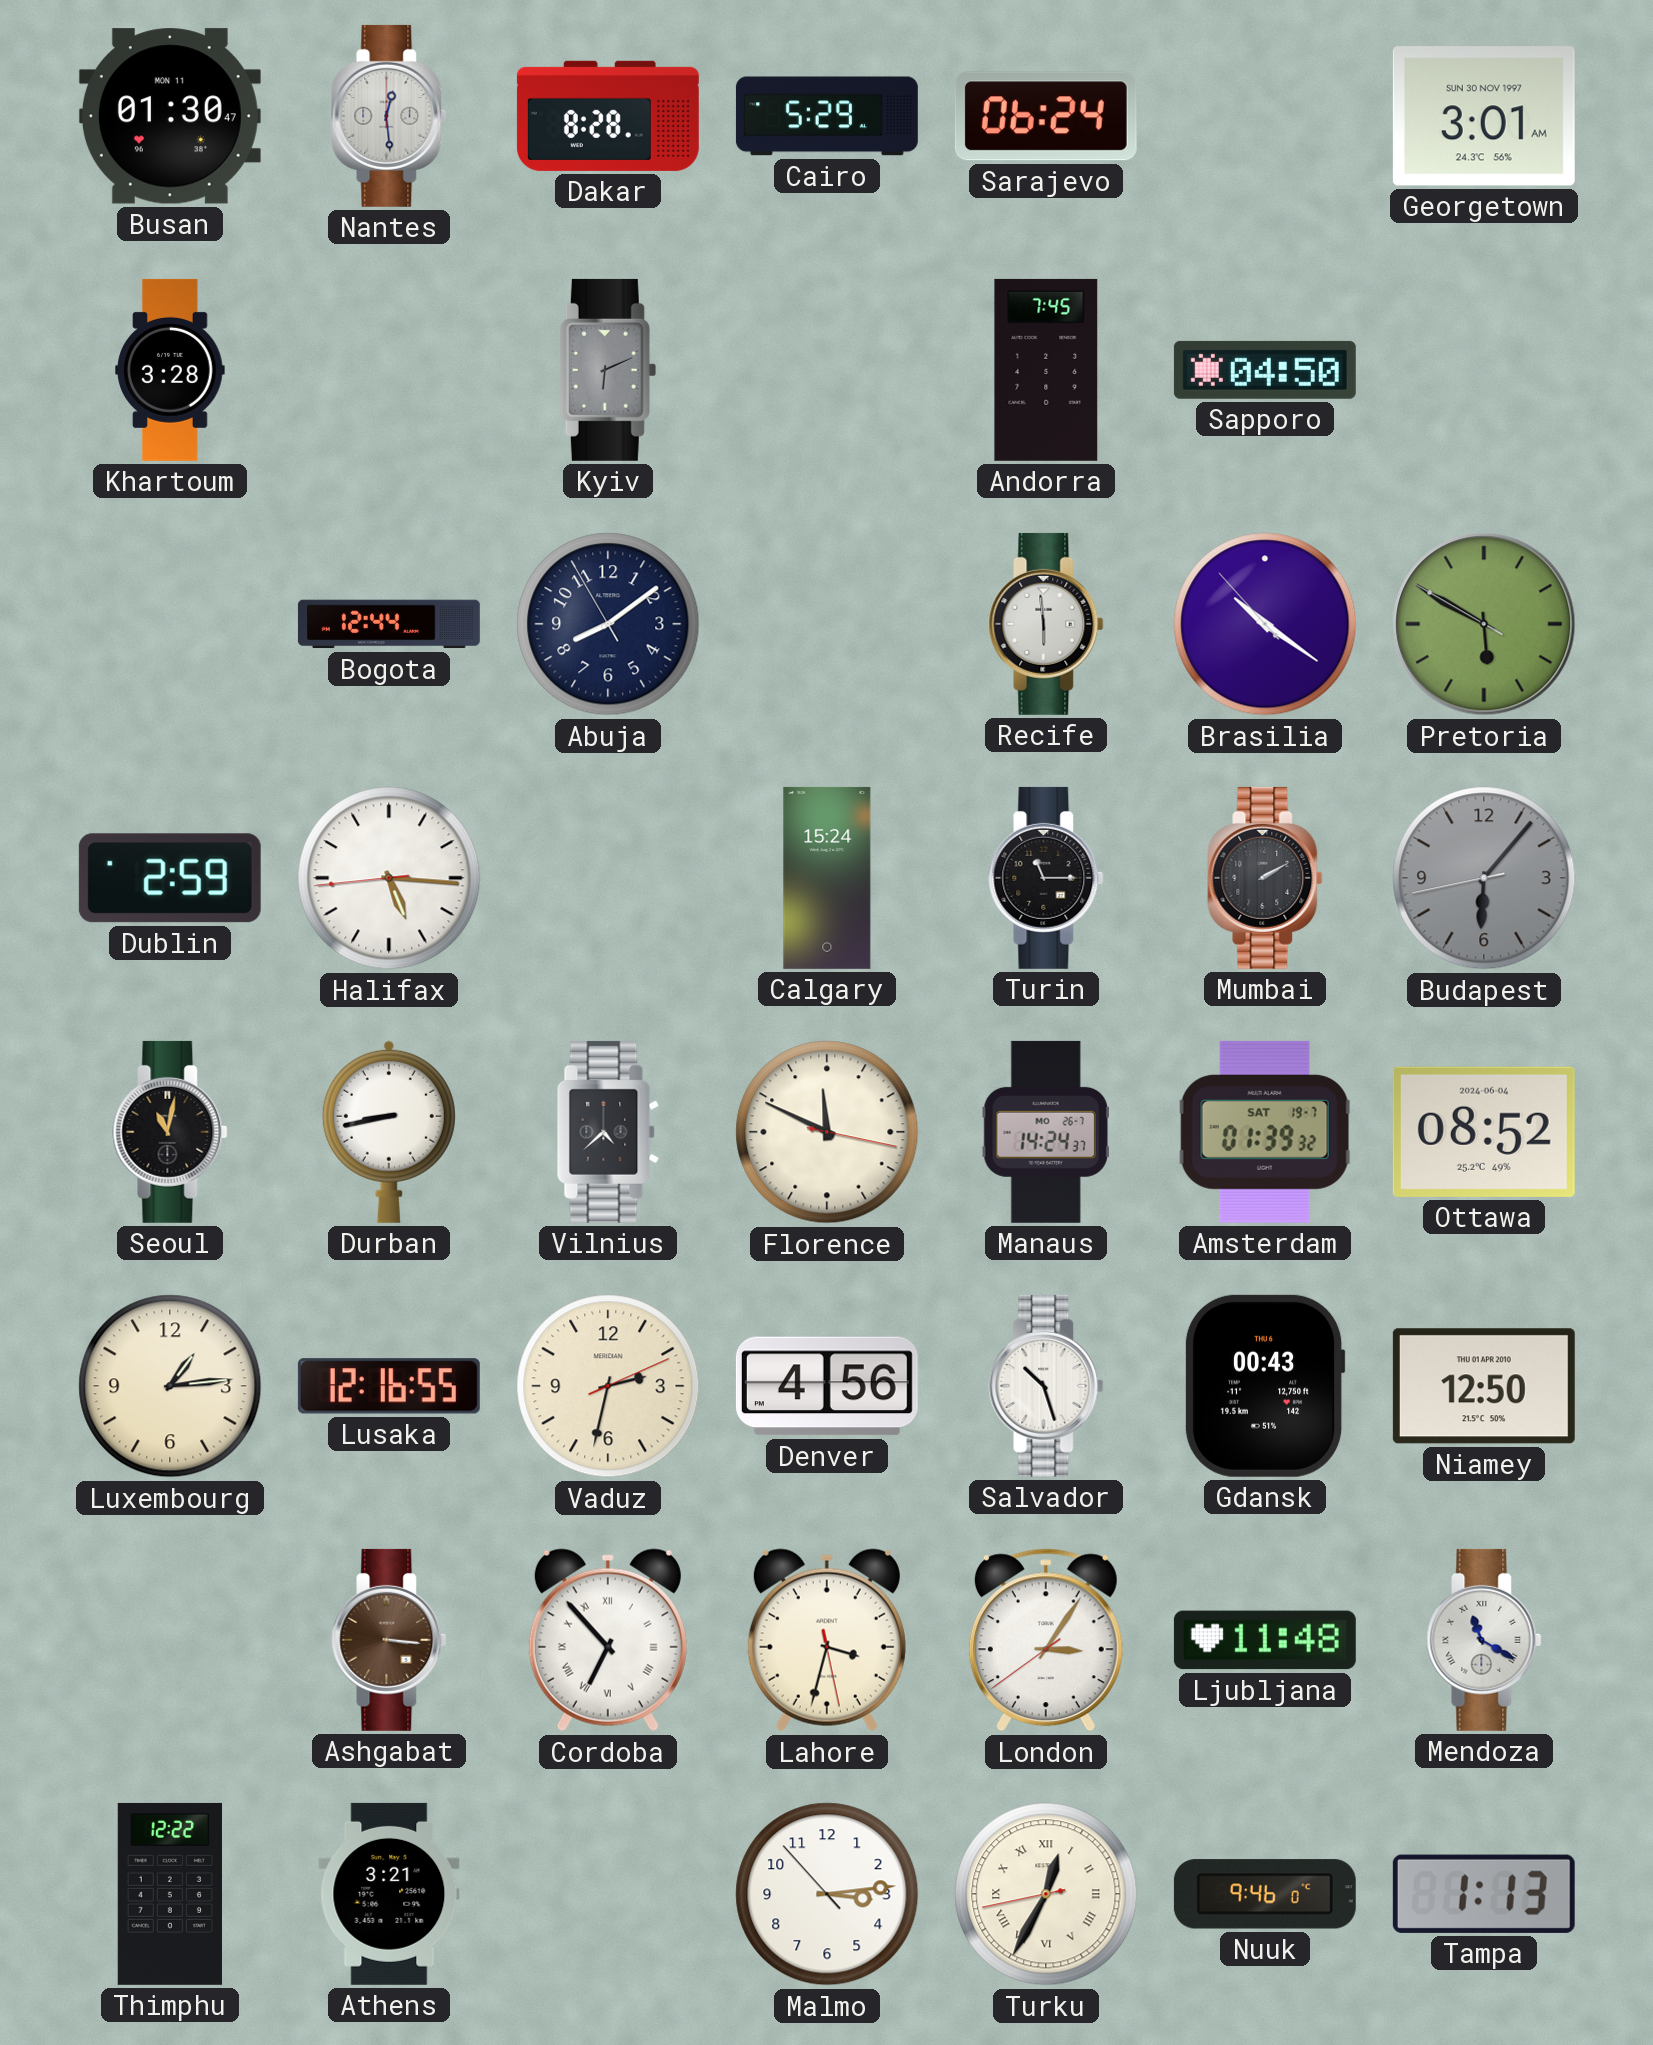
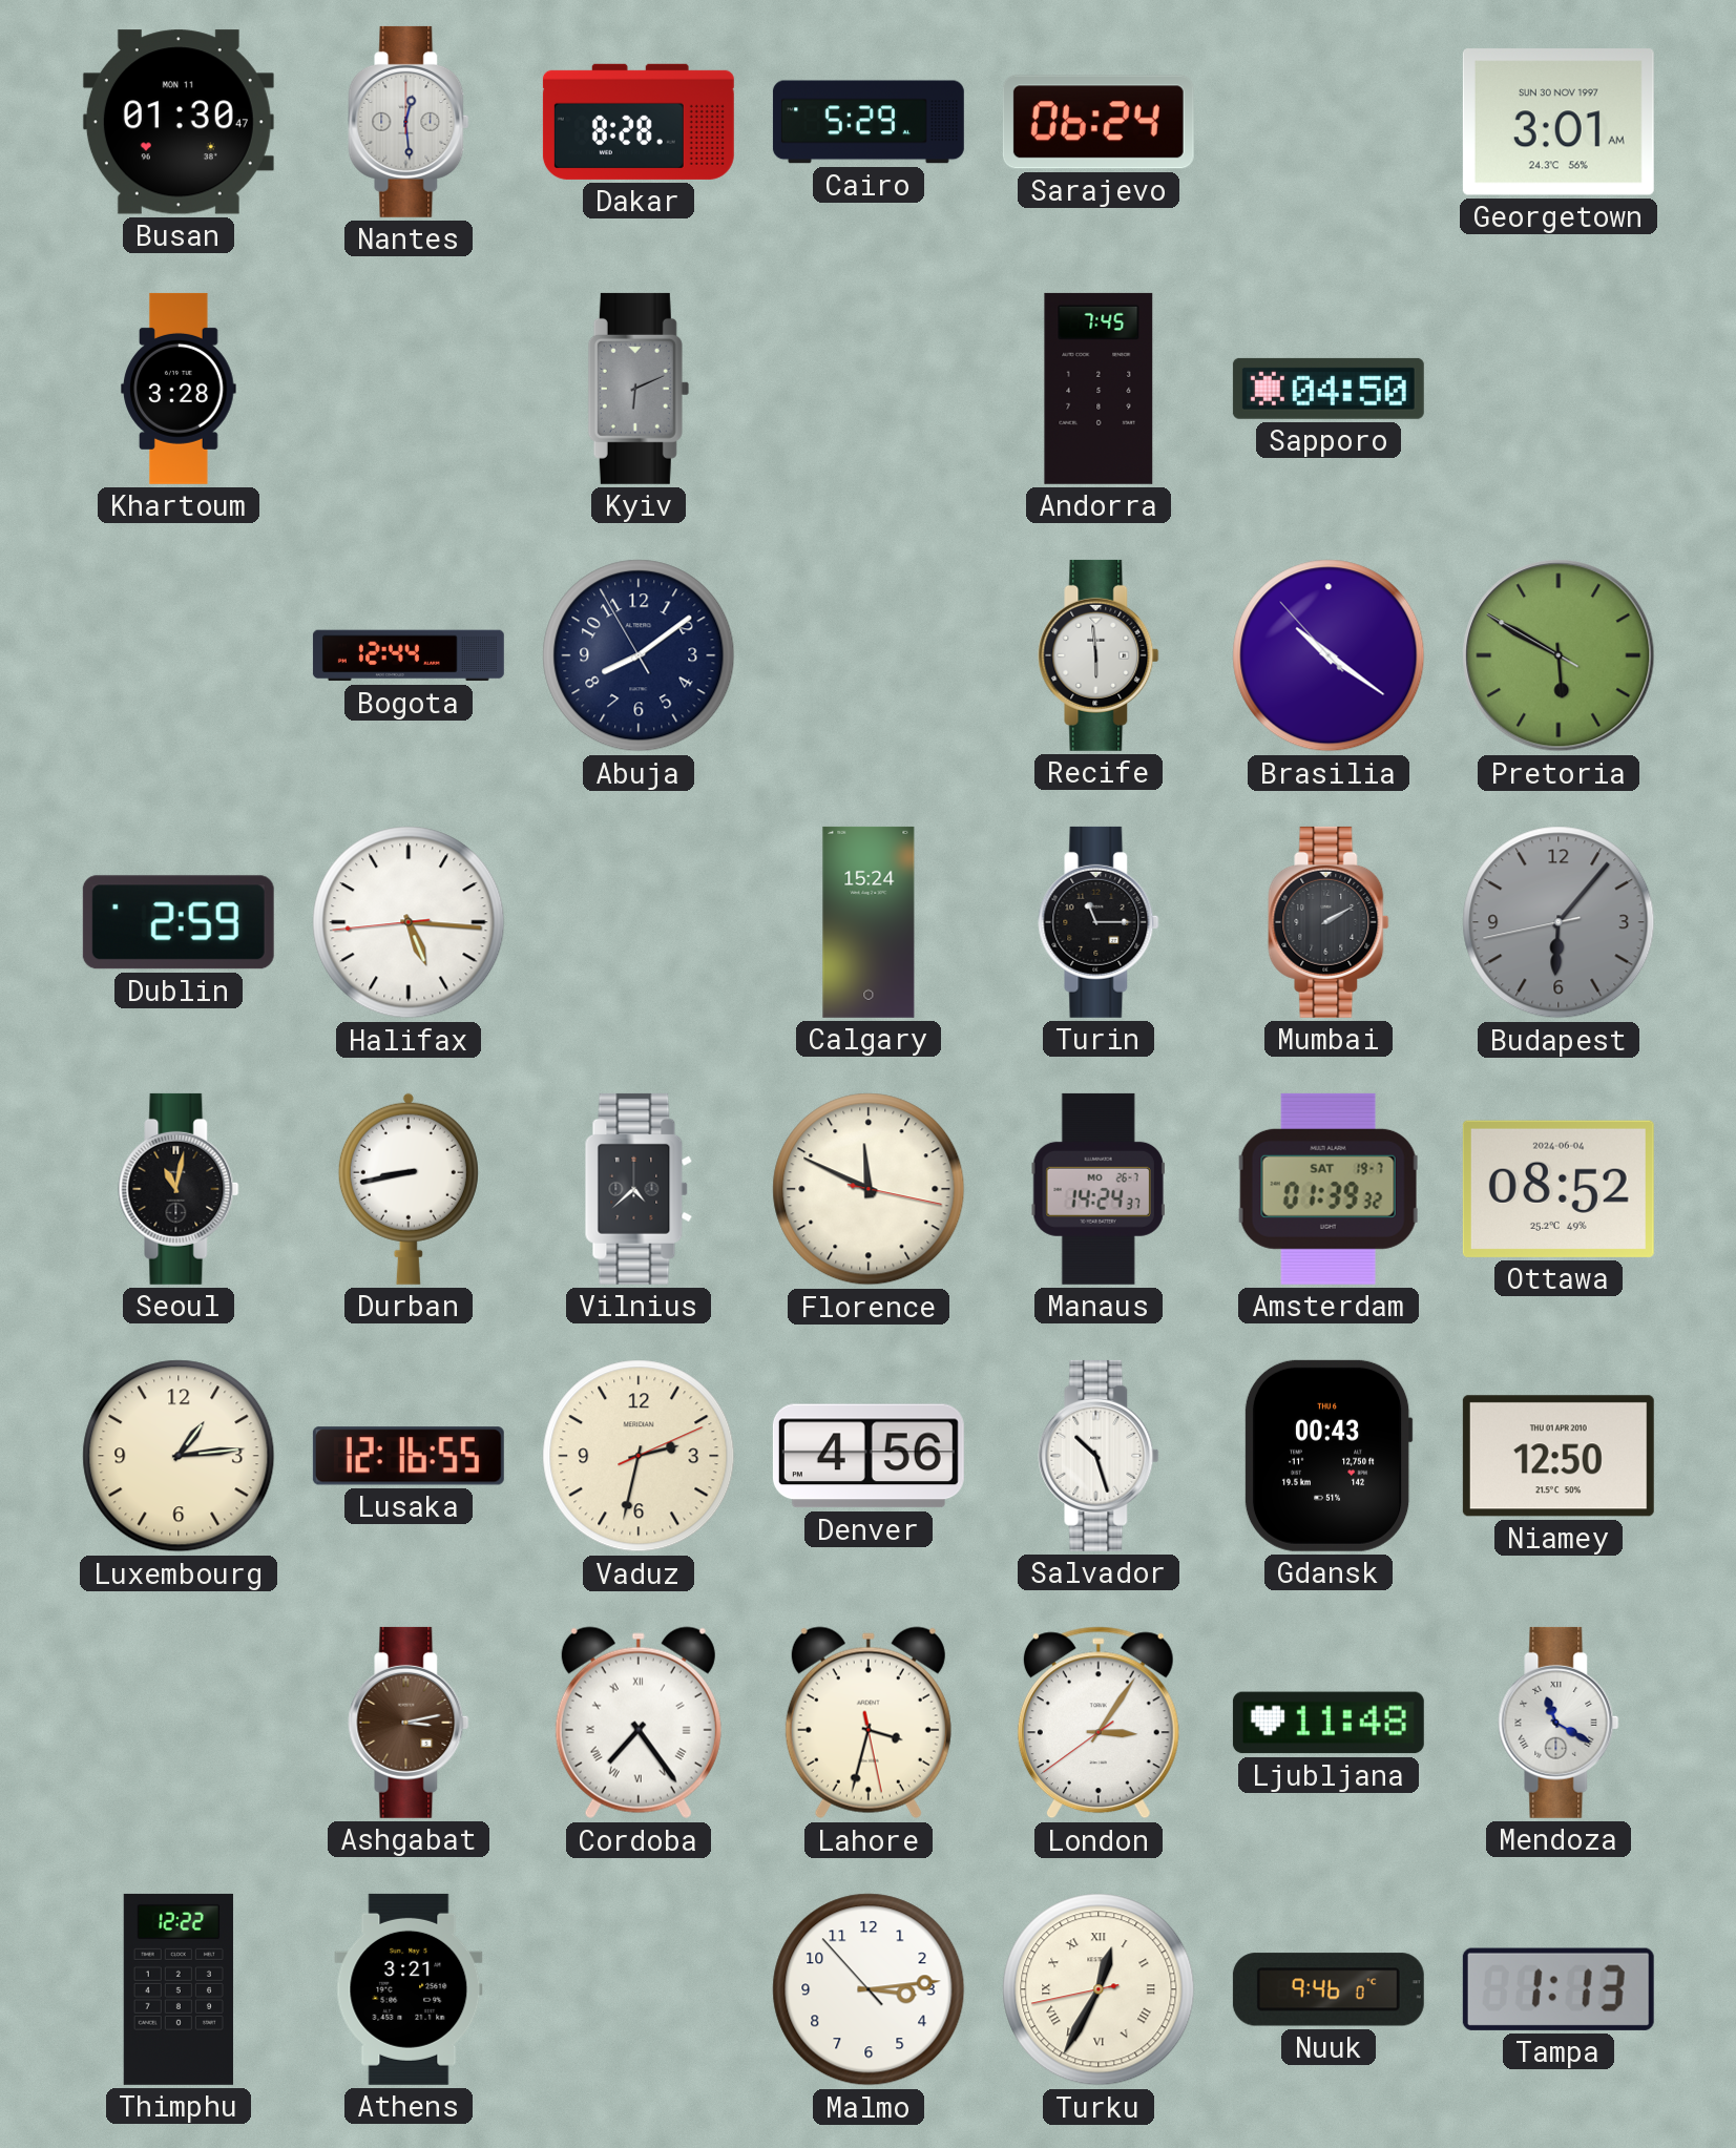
Ashgabat: 3:16 -> 3:13 (409, 1723)
Cordoba: 6:53 -> 7:24 (639, 1723)
